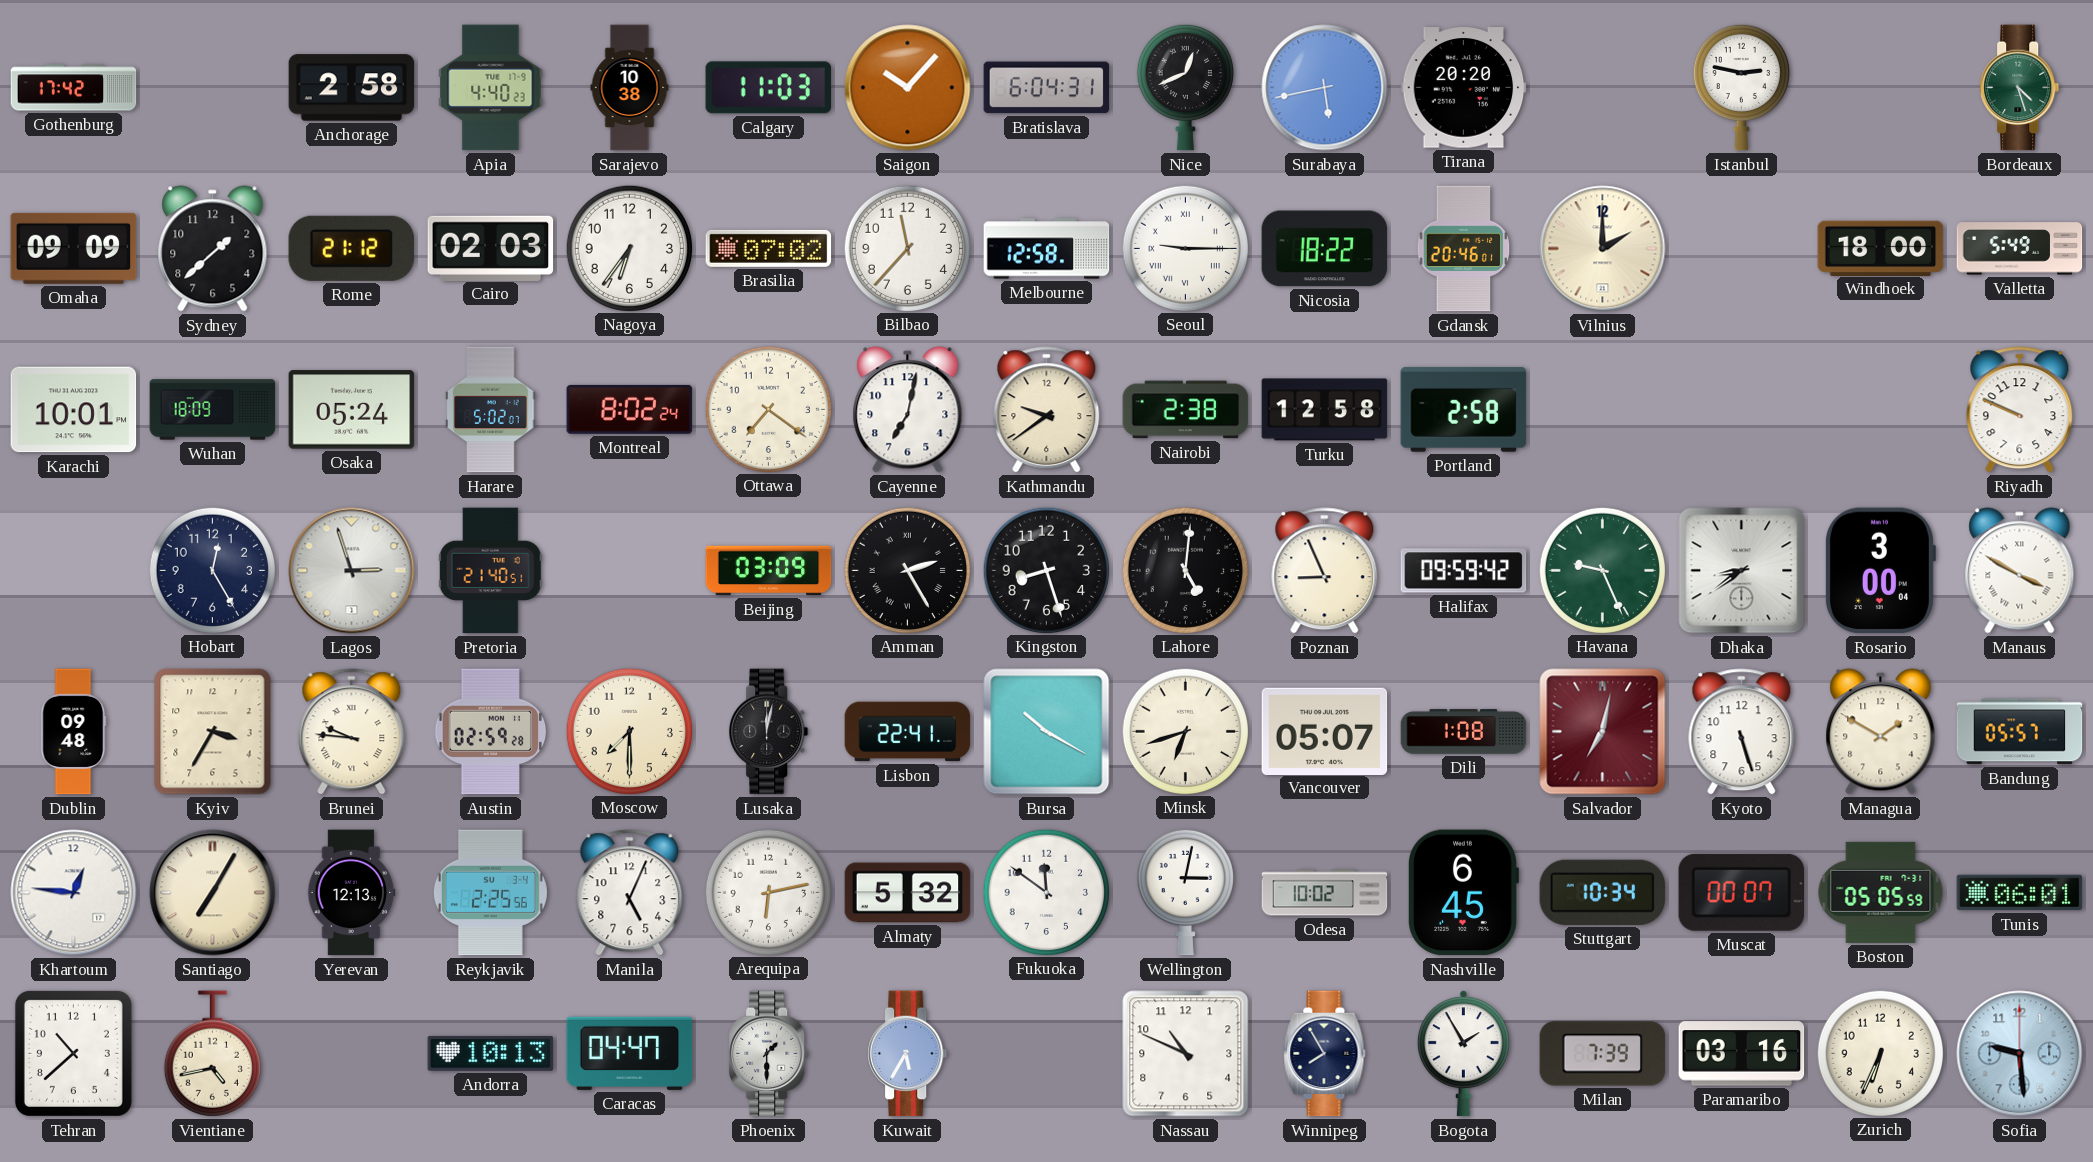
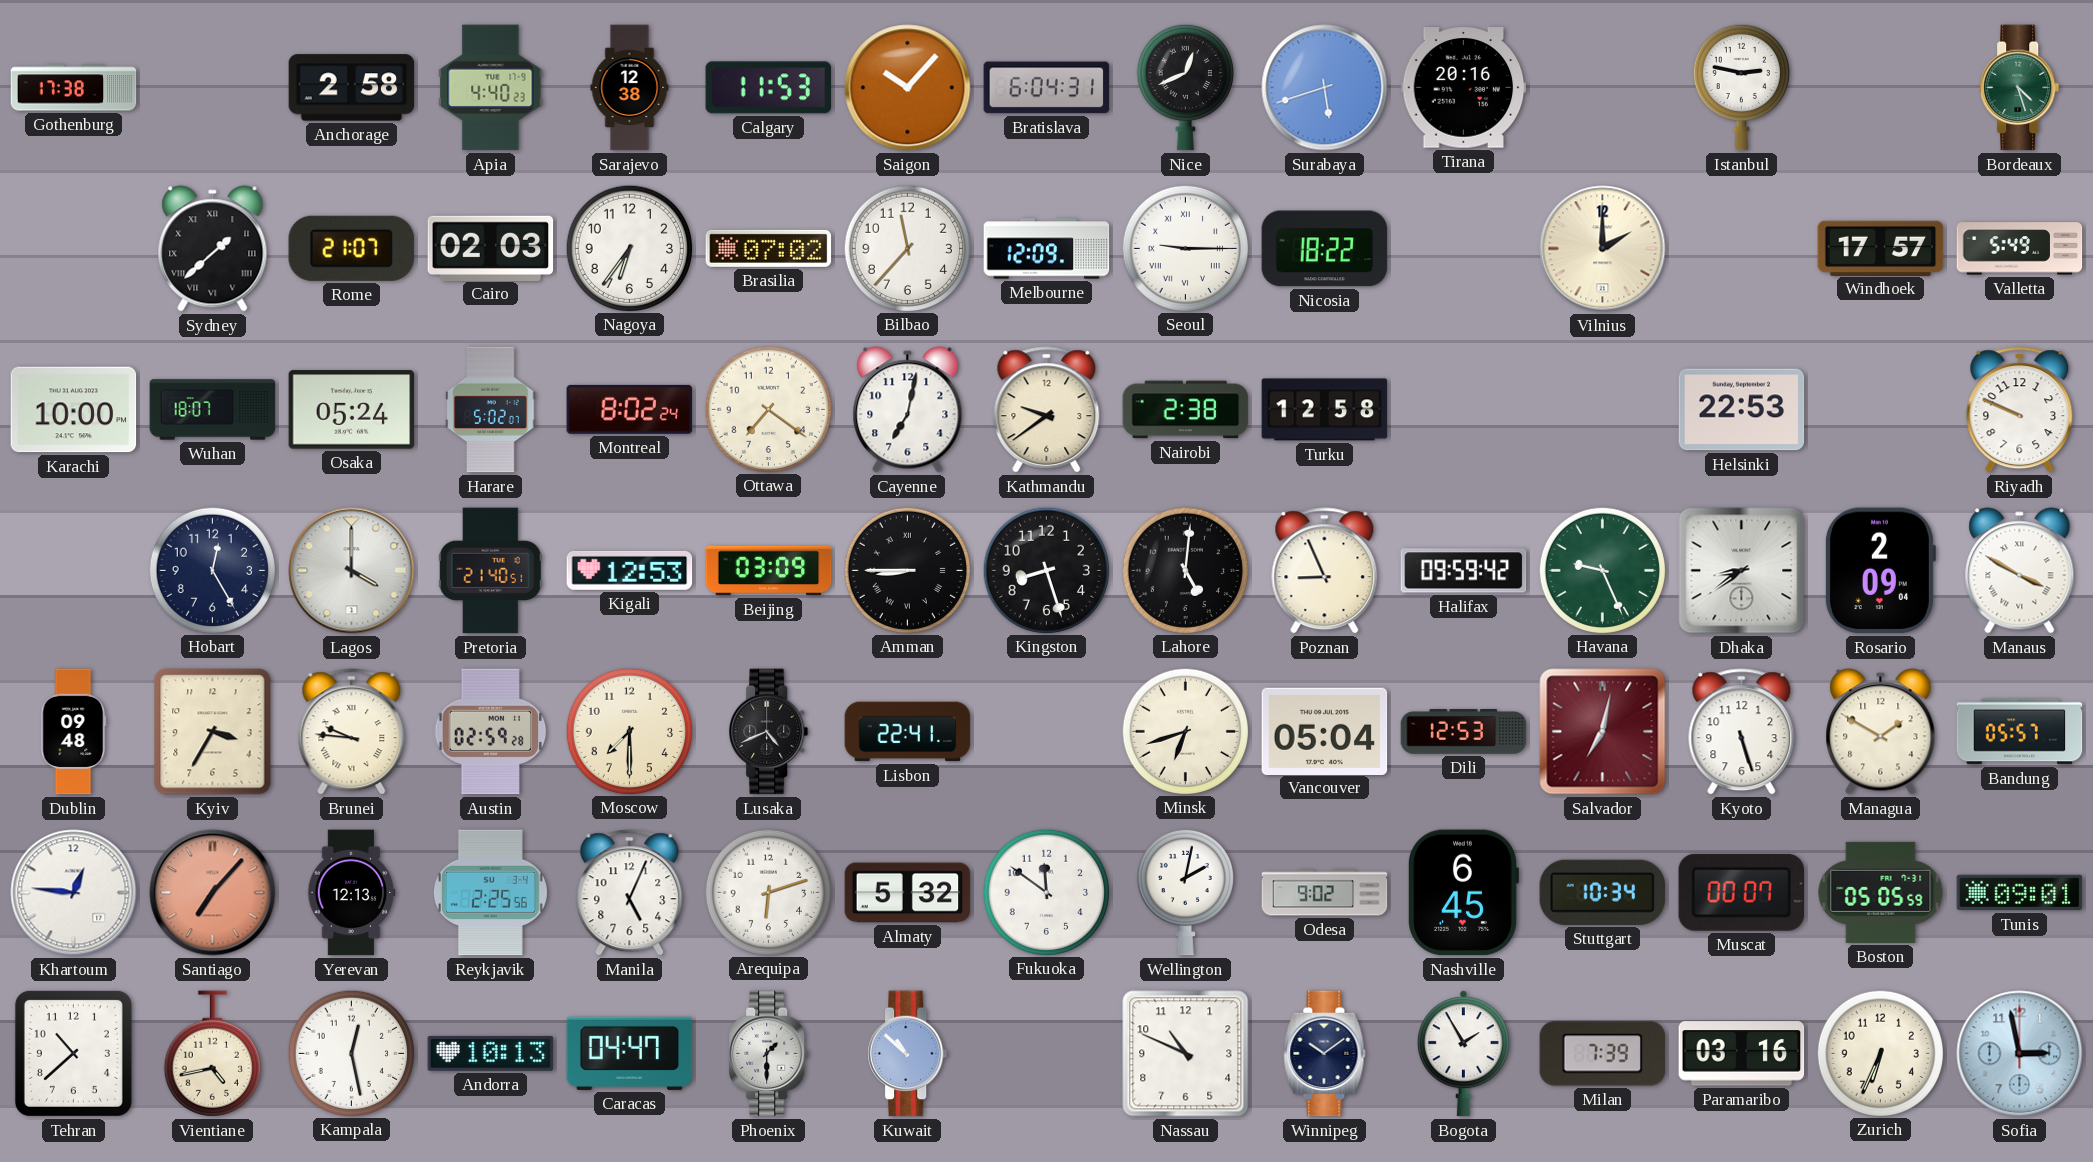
Gothenburg: 17:42 -> 17:38 (74, 88)
Sarajevo: 10:38 -> 12:38 (630, 88)
Calgary: 11:03 -> 11:53 (769, 88)
Surabaya: 5:43 -> 5:42 (1325, 88)
Tirana: 20:20 -> 20:16 (1464, 88)
Omaha: 09:09 -> none (74, 248)
Sydney numerals: Arabic -> Roman (213, 249)
Rome: 21:12 -> 21:07 (352, 248)
Melbourne: 12:58 -> 12:09 (1047, 249)
Gdansk: 20:46 -> none (1464, 249)
Windhoek: 18:00 -> 17:57 (1881, 248)
Karachi: 10:01 -> 10:00 (74, 410)
Wuhan: 18:09 -> 18:07 (213, 410)
Portland: 2:58 -> none (1464, 410)
Helsinki: none -> 22:53 (1742, 410)
Lagos: 2:57 -> 4:00 (352, 571)
Kigali: none -> 12:53 (630, 570)
Amman: 2:25 -> 8:45 (907, 570)
Rosario: 3:00 -> 2:09 (1880, 571)
Lusaka: 12:02 -> 4:41 (769, 732)
Bursa: 10:20 -> none (1047, 732)
Vancouver: 05:07 -> 05:04 (1325, 731)
Dili: 1:08 -> 12:53 (1464, 732)
Santiago: 7:05 -> 7:07 (213, 893)
Santiago dial: cream -> salmon (213, 893)
Arequipa: 6:13 -> 6:12 (768, 892)
Wellington: 3:02 -> 2:02 (1185, 892)
Odesa: 10:02 -> 9:02 (1325, 893)
Tunis: 06:01 -> 09:01 (2020, 893)
Kampala: none -> 12:28 (351, 1053)
Kuwait: 5:35 -> 10:52 (908, 1054)
Winnipeg: 7:55 -> 10:09 (1325, 1054)
Sofia: 9:29 -> 2:58 (2020, 1054)
